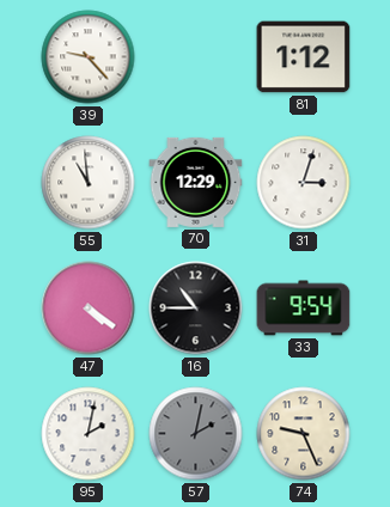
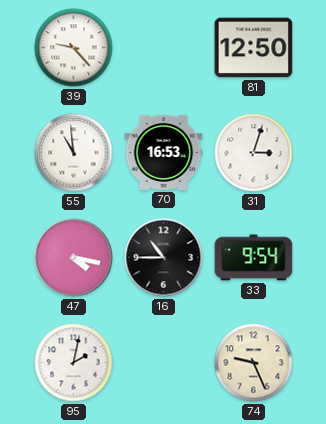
81: 1:12 -> 12:50 (254, 48)
70: 12:29 -> 16:53 (164, 152)
47: 4:21 -> 4:17 (74, 258)
57: 2:02 -> none (196, 434)
